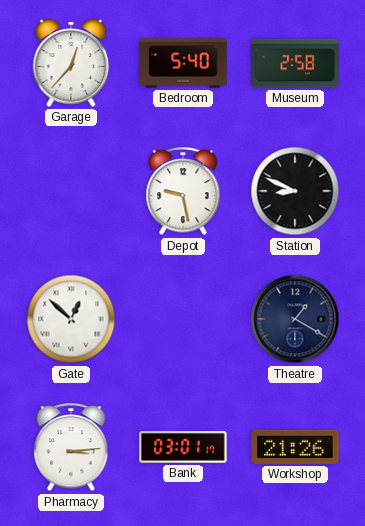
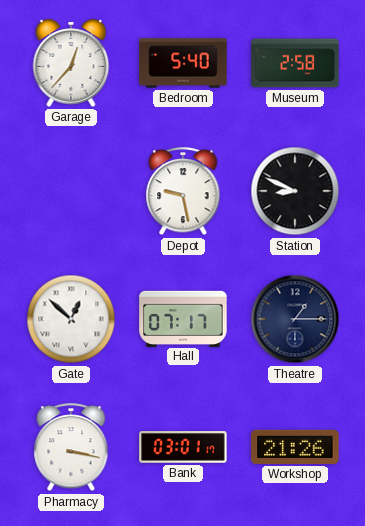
Hall: none -> 07:17 (183, 318)
Theatre: 1:20 -> 1:15 (295, 319)
Pharmacy: 3:14 -> 3:17 (71, 448)
